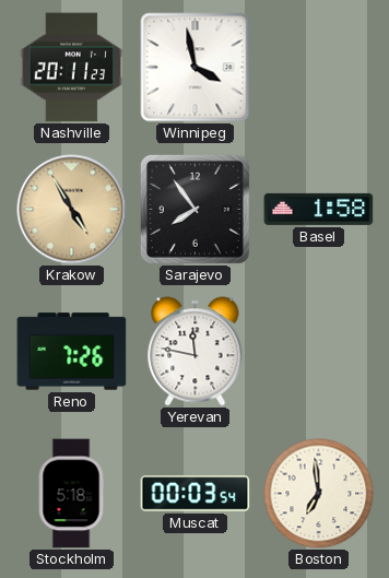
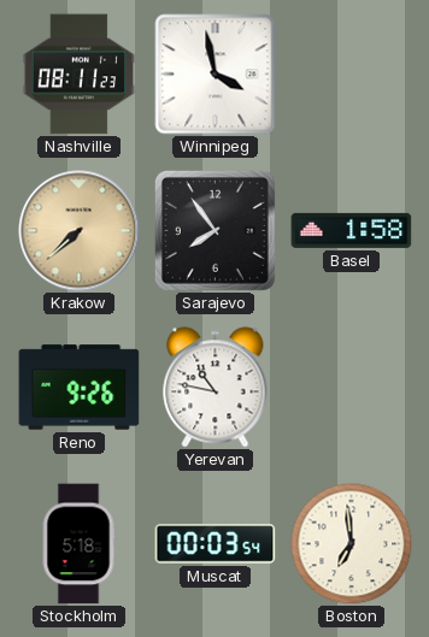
Nashville: 20:11 -> 08:11 (80, 75)
Krakow: 4:55 -> 7:38 (80, 231)
Reno: 7:26 -> 9:26 (80, 388)
Yerevan: 11:47 -> 10:47 (216, 388)
